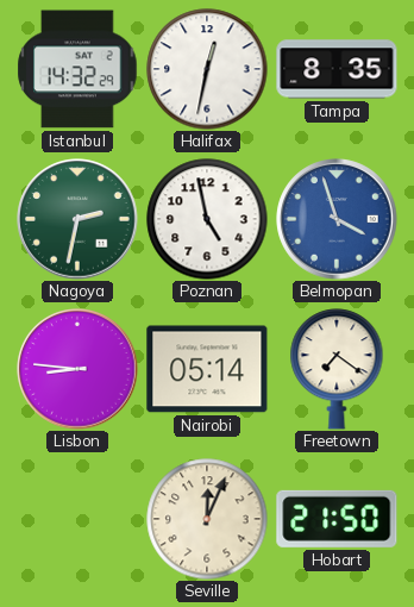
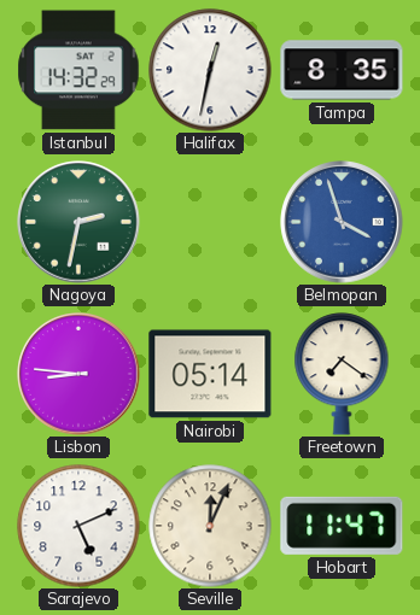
Poznan: 4:58 -> none (207, 219)
Sarajevo: none -> 5:11 (78, 526)
Hobart: 21:50 -> 11:47 (342, 526)
